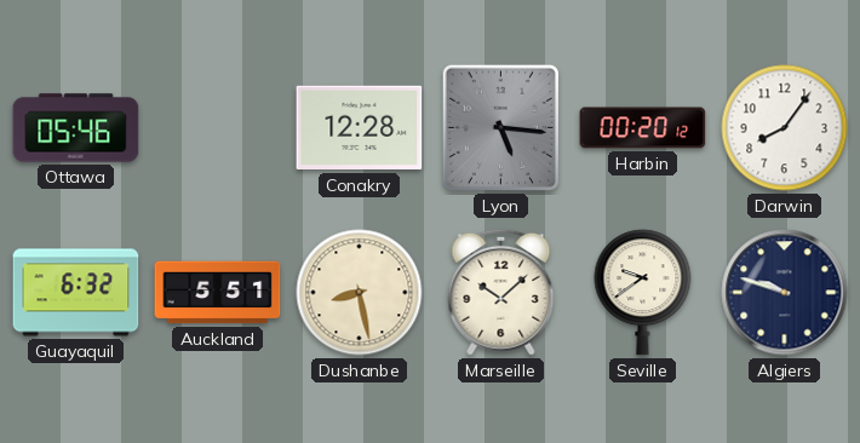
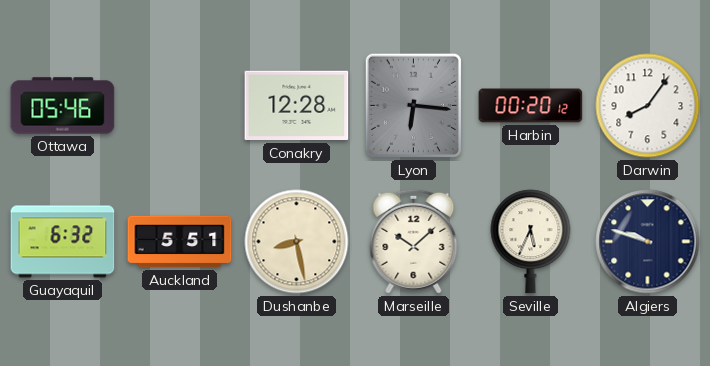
Lyon: 5:16 -> 6:16 (413, 105)
Seville: 9:39 -> 5:34 (531, 242)
